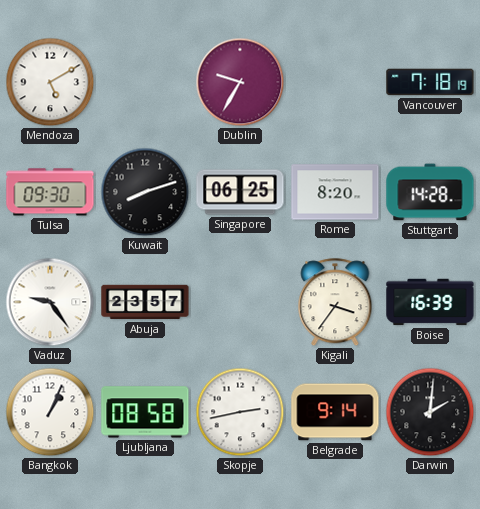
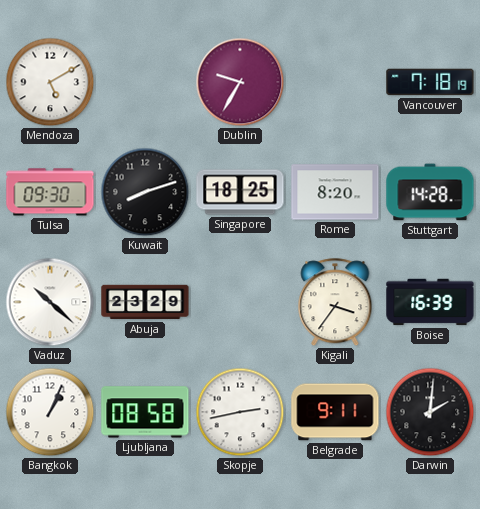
Singapore: 06:25 -> 18:25 (240, 192)
Vaduz: 9:24 -> 10:22 (50, 302)
Abuja: 23:57 -> 23:29 (145, 302)
Belgrade: 9:14 -> 9:11 (335, 412)
